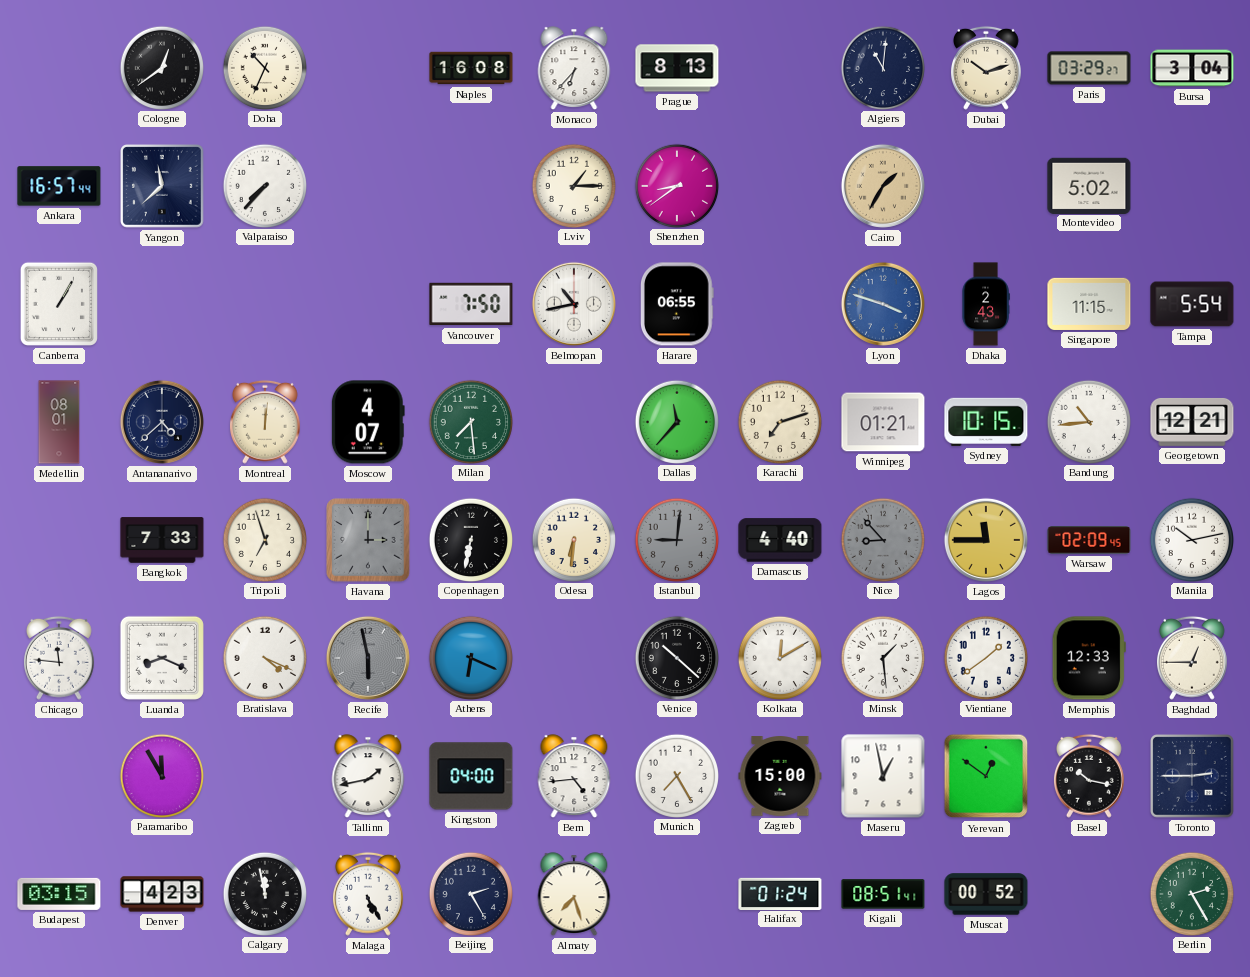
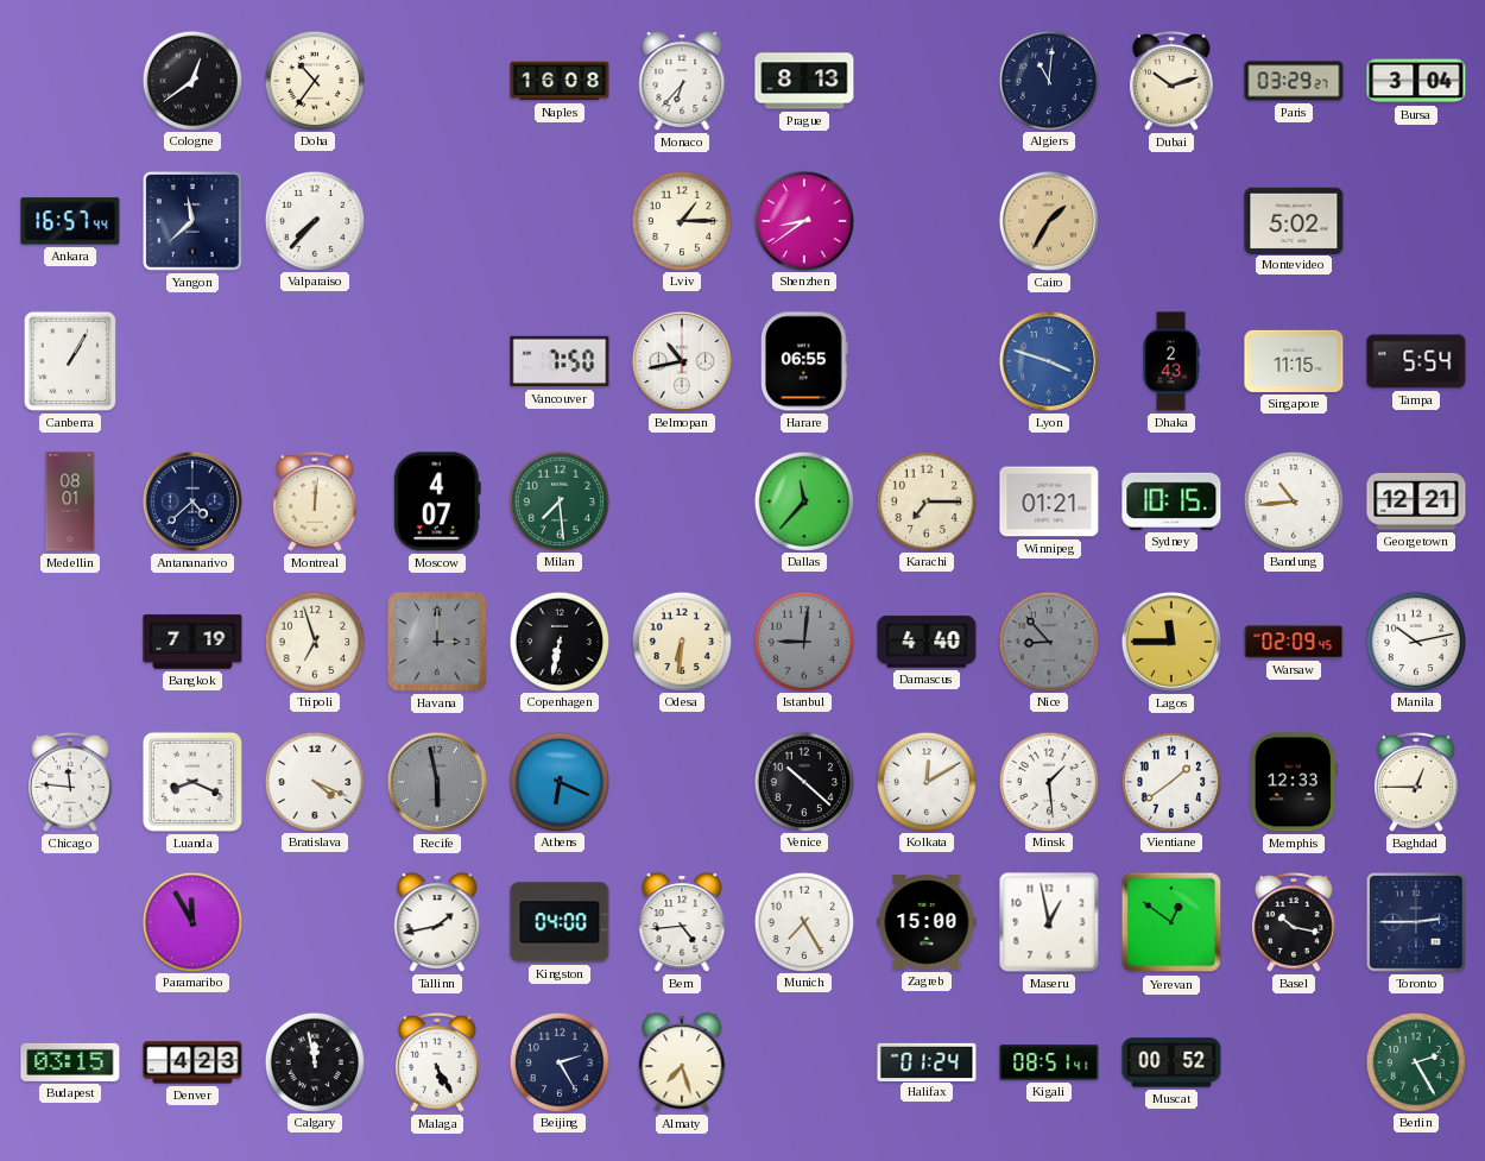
Doha: 10:34 -> 10:36 (314, 80)
Karachi: 7:12 -> 7:15 (925, 500)
Bangkok: 7:33 -> 7:19 (192, 642)
